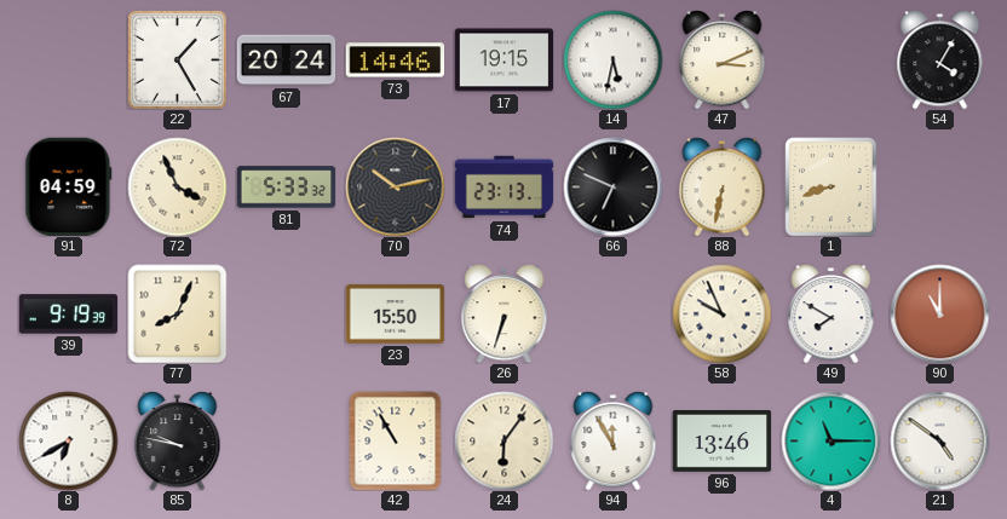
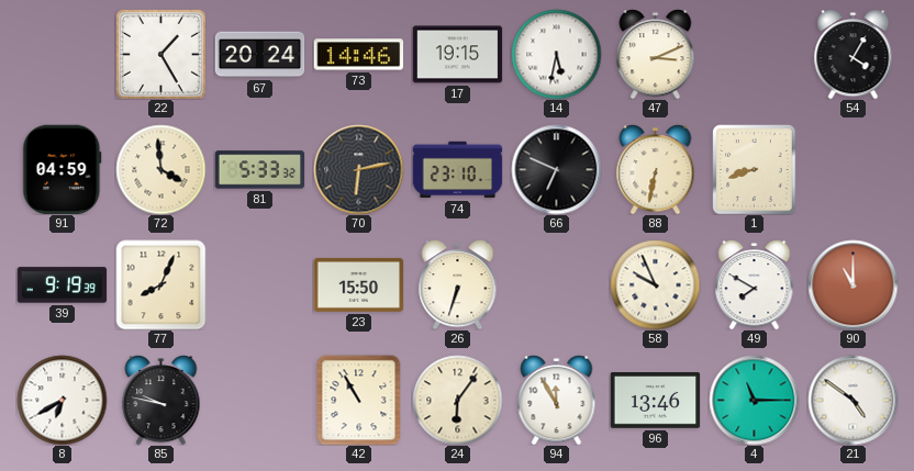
72: 3:56 -> 3:59 (160, 169)
70: 10:13 -> 6:13 (358, 169)
74: 23:13 -> 23:10 (457, 170)
